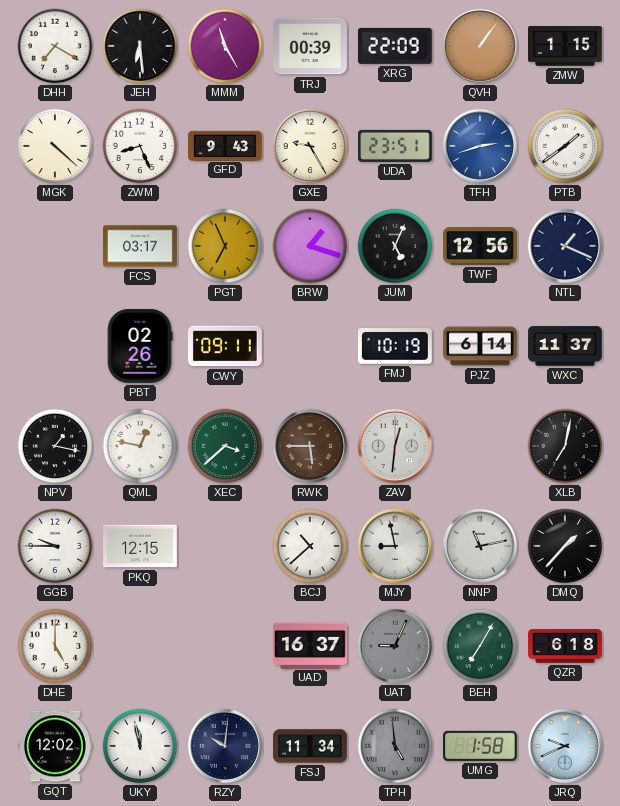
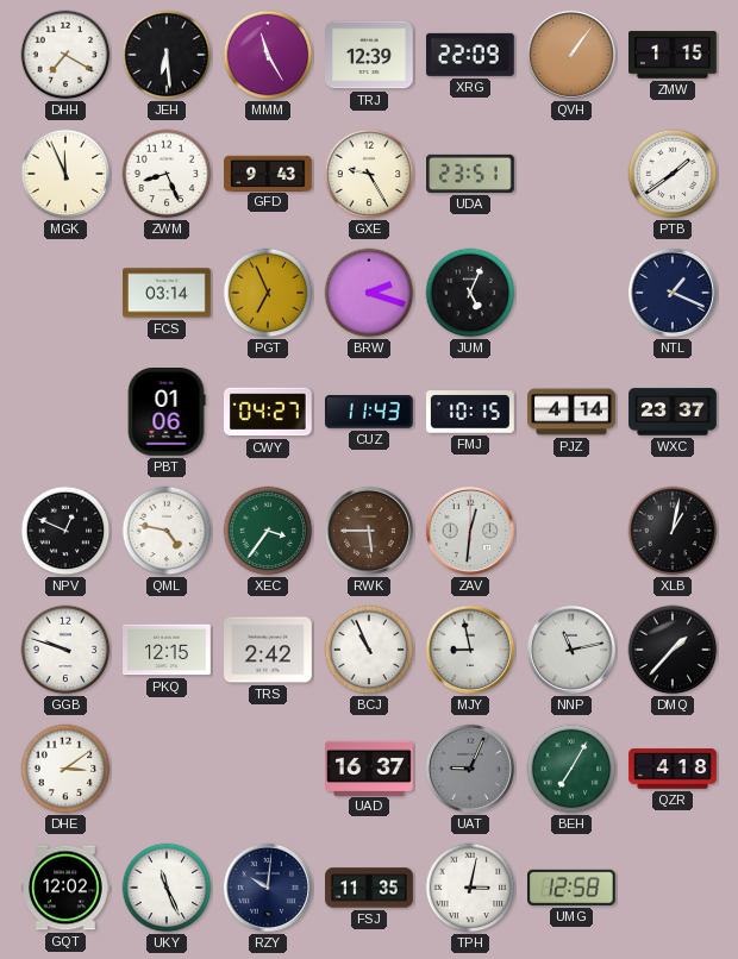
TRJ: 00:39 -> 12:39 (370, 55)
MGK: 4:22 -> 11:56 (65, 174)
TFH: 2:42 -> none (480, 146)
FCS: 03:17 -> 03:14 (167, 293)
BRW: 1:18 -> 2:18 (369, 293)
TWF: 12:56 -> none (480, 246)
PBT: 02:26 -> 01:06 (167, 413)
CWY: 09:11 -> 04:27 (269, 412)
CUZ: none -> 11:43 (369, 412)
FMJ: 10:19 -> 10:15 (471, 412)
PJZ: 6:14 -> 4:14 (571, 412)
WXC: 11:37 -> 23:37 (673, 412)
NPV: 1:17 -> 12:49 (65, 531)
QML: 12:47 -> 4:47 (167, 531)
XEC: 3:38 -> 3:36 (268, 531)
XLB: 7:02 -> 1:02 (673, 531)
GGB: 9:45 -> 9:48 (65, 650)
TRS: none -> 2:42 (269, 650)
BCJ: 10:38 -> 10:56 (369, 650)
DHE: 5:00 -> 3:09 (65, 769)
QZR: 6:18 -> 4:18 (673, 769)
UKY: 11:58 -> 11:26 (167, 888)
FSJ: 11:34 -> 11:35 (369, 888)
TPH: 4:59 -> 3:02 (470, 888)
TPH dial: grey -> white (470, 888)
UMG: 1:58 -> 12:58 (573, 888)
JRQ: 9:41 -> none (565, 746)
